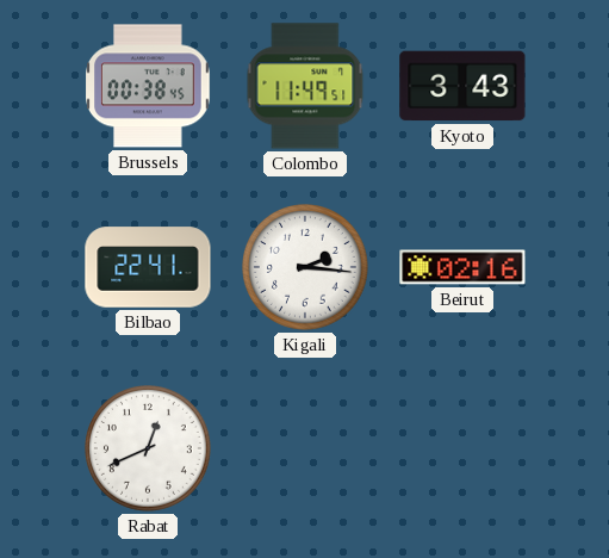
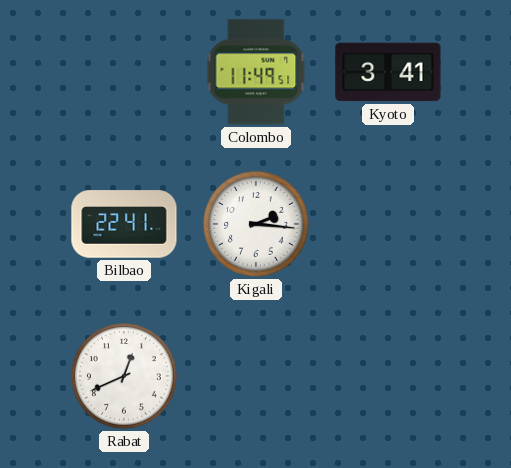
Brussels: 00:38 -> none (148, 86)
Kyoto: 3:43 -> 3:41 (388, 72)
Beirut: 02:16 -> none (462, 267)
